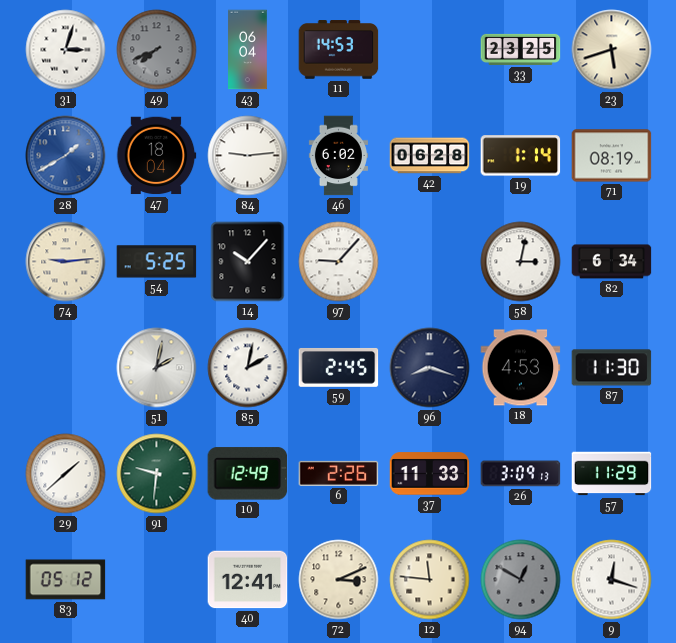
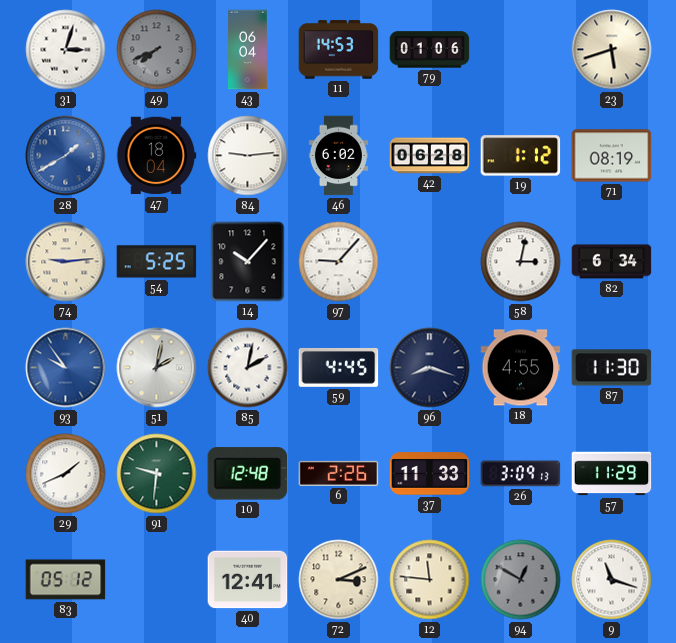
79: none -> 01:06 (430, 50)
33: 23:25 -> none (521, 49)
19: 1:14 -> 1:12 (521, 156)
93: none -> 9:54 (66, 368)
59: 2:45 -> 4:45 (339, 367)
18: 4:53 -> 4:55 (521, 368)
29: 1:38 -> 1:41 (66, 474)
10: 12:49 -> 12:48 (248, 474)
9: 12:18 -> 11:18 (612, 580)
